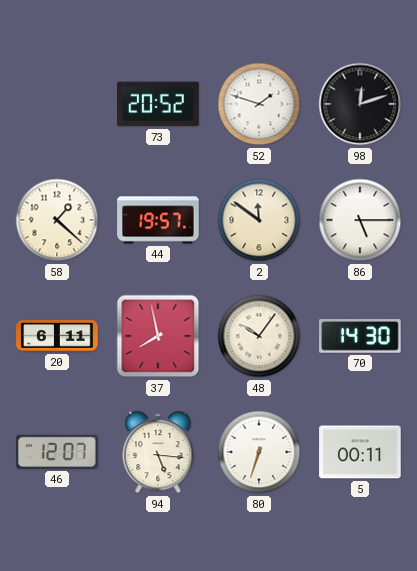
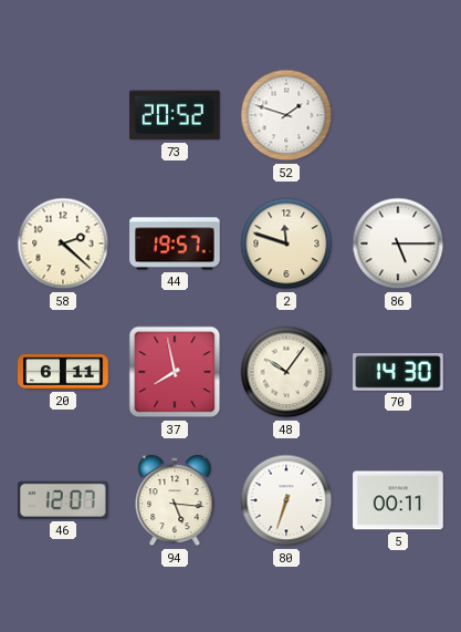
98: 12:12 -> none (360, 104)
58: 1:22 -> 2:22 (63, 244)
2: 11:51 -> 11:48 (286, 244)
